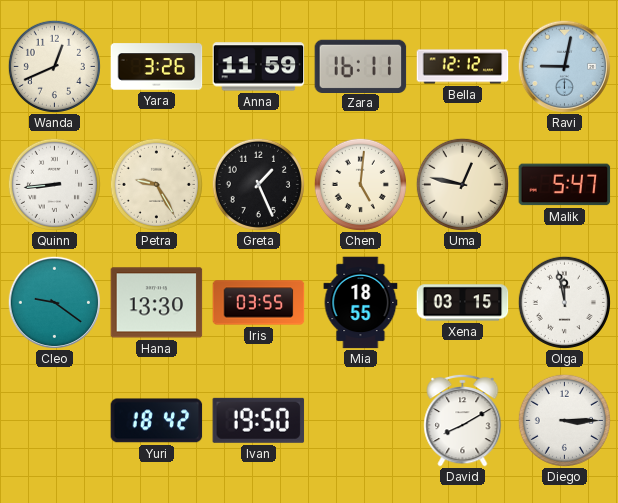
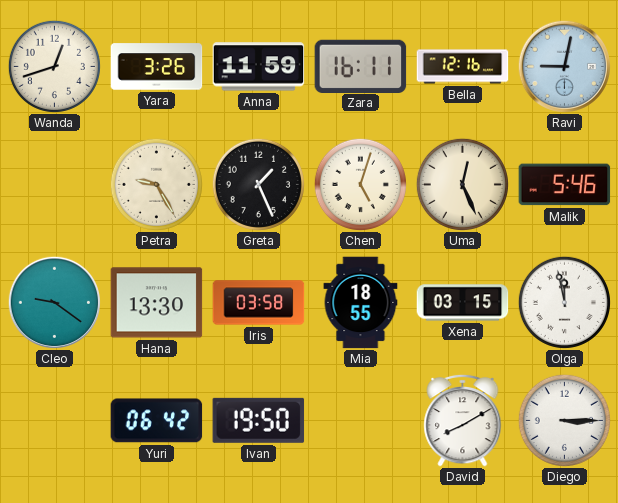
Wanda: 12:41 -> 12:42 (54, 66)
Bella: 12:12 -> 12:16 (463, 67)
Quinn: 8:44 -> none (54, 184)
Chen: 5:01 -> 5:03 (360, 184)
Uma: 12:47 -> 12:26 (462, 184)
Malik: 5:47 -> 5:46 (565, 185)
Iris: 03:55 -> 03:58 (259, 303)
Yuri: 18:42 -> 06:42 (157, 421)
